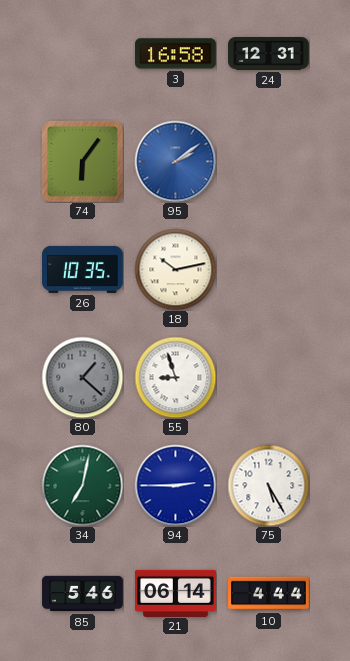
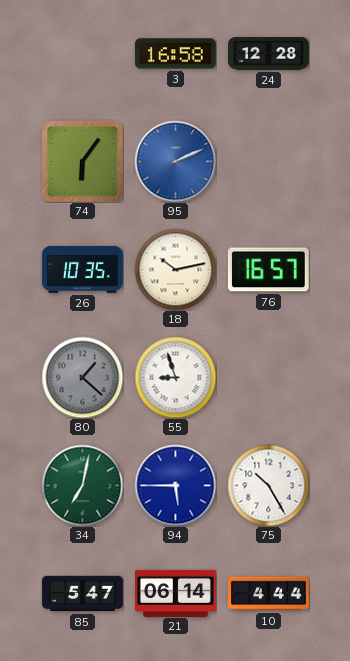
24: 12:31 -> 12:28 (269, 54)
95: 2:09 -> 2:11 (175, 161)
76: none -> 16:57 (268, 270)
94: 2:45 -> 5:45 (175, 485)
75: 5:25 -> 10:25 (268, 485)
85: 5:46 -> 5:47 (83, 594)
